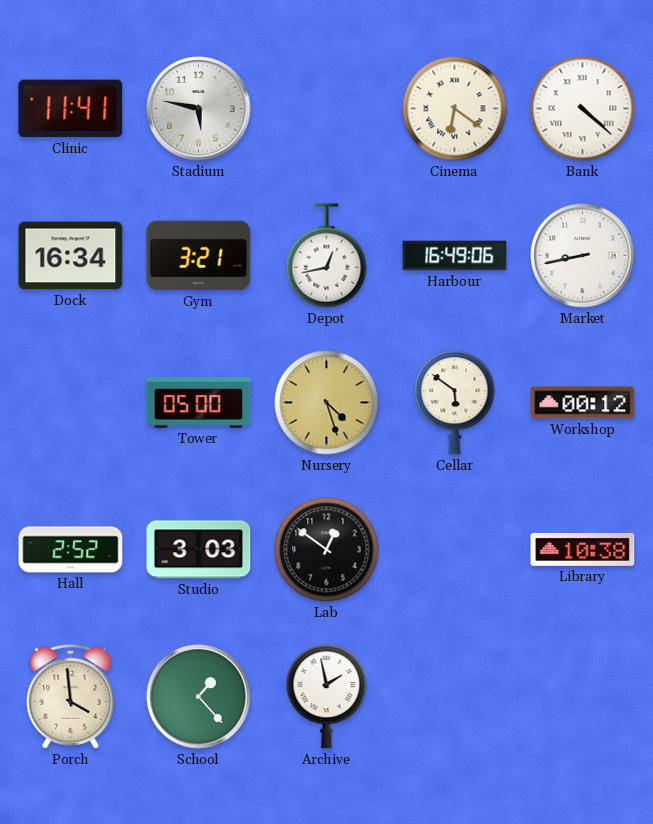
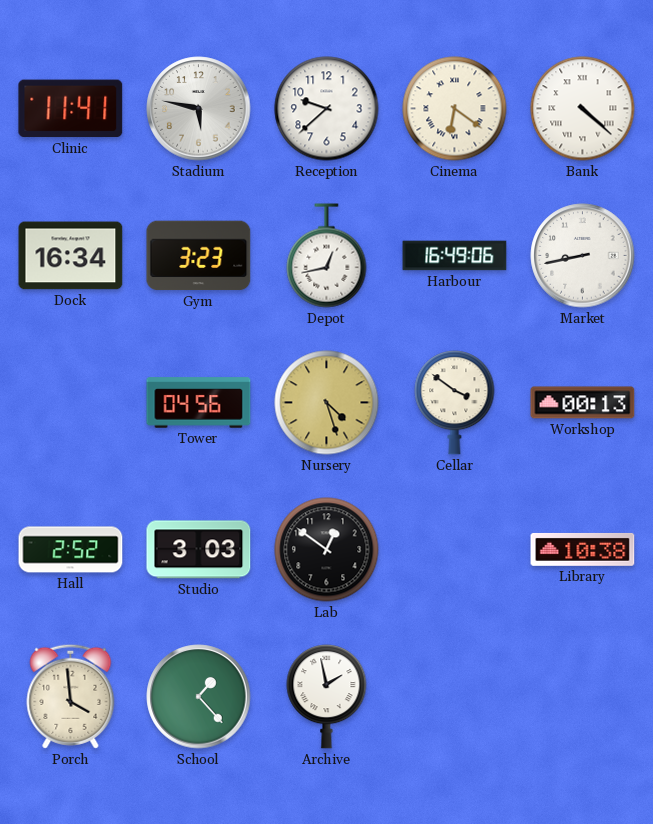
Reception: none -> 9:38 (327, 109)
Gym: 3:21 -> 3:23 (199, 256)
Tower: 05:00 -> 04:56 (199, 403)
Cellar: 5:51 -> 3:51 (455, 403)
Workshop: 00:12 -> 00:13 (583, 403)
